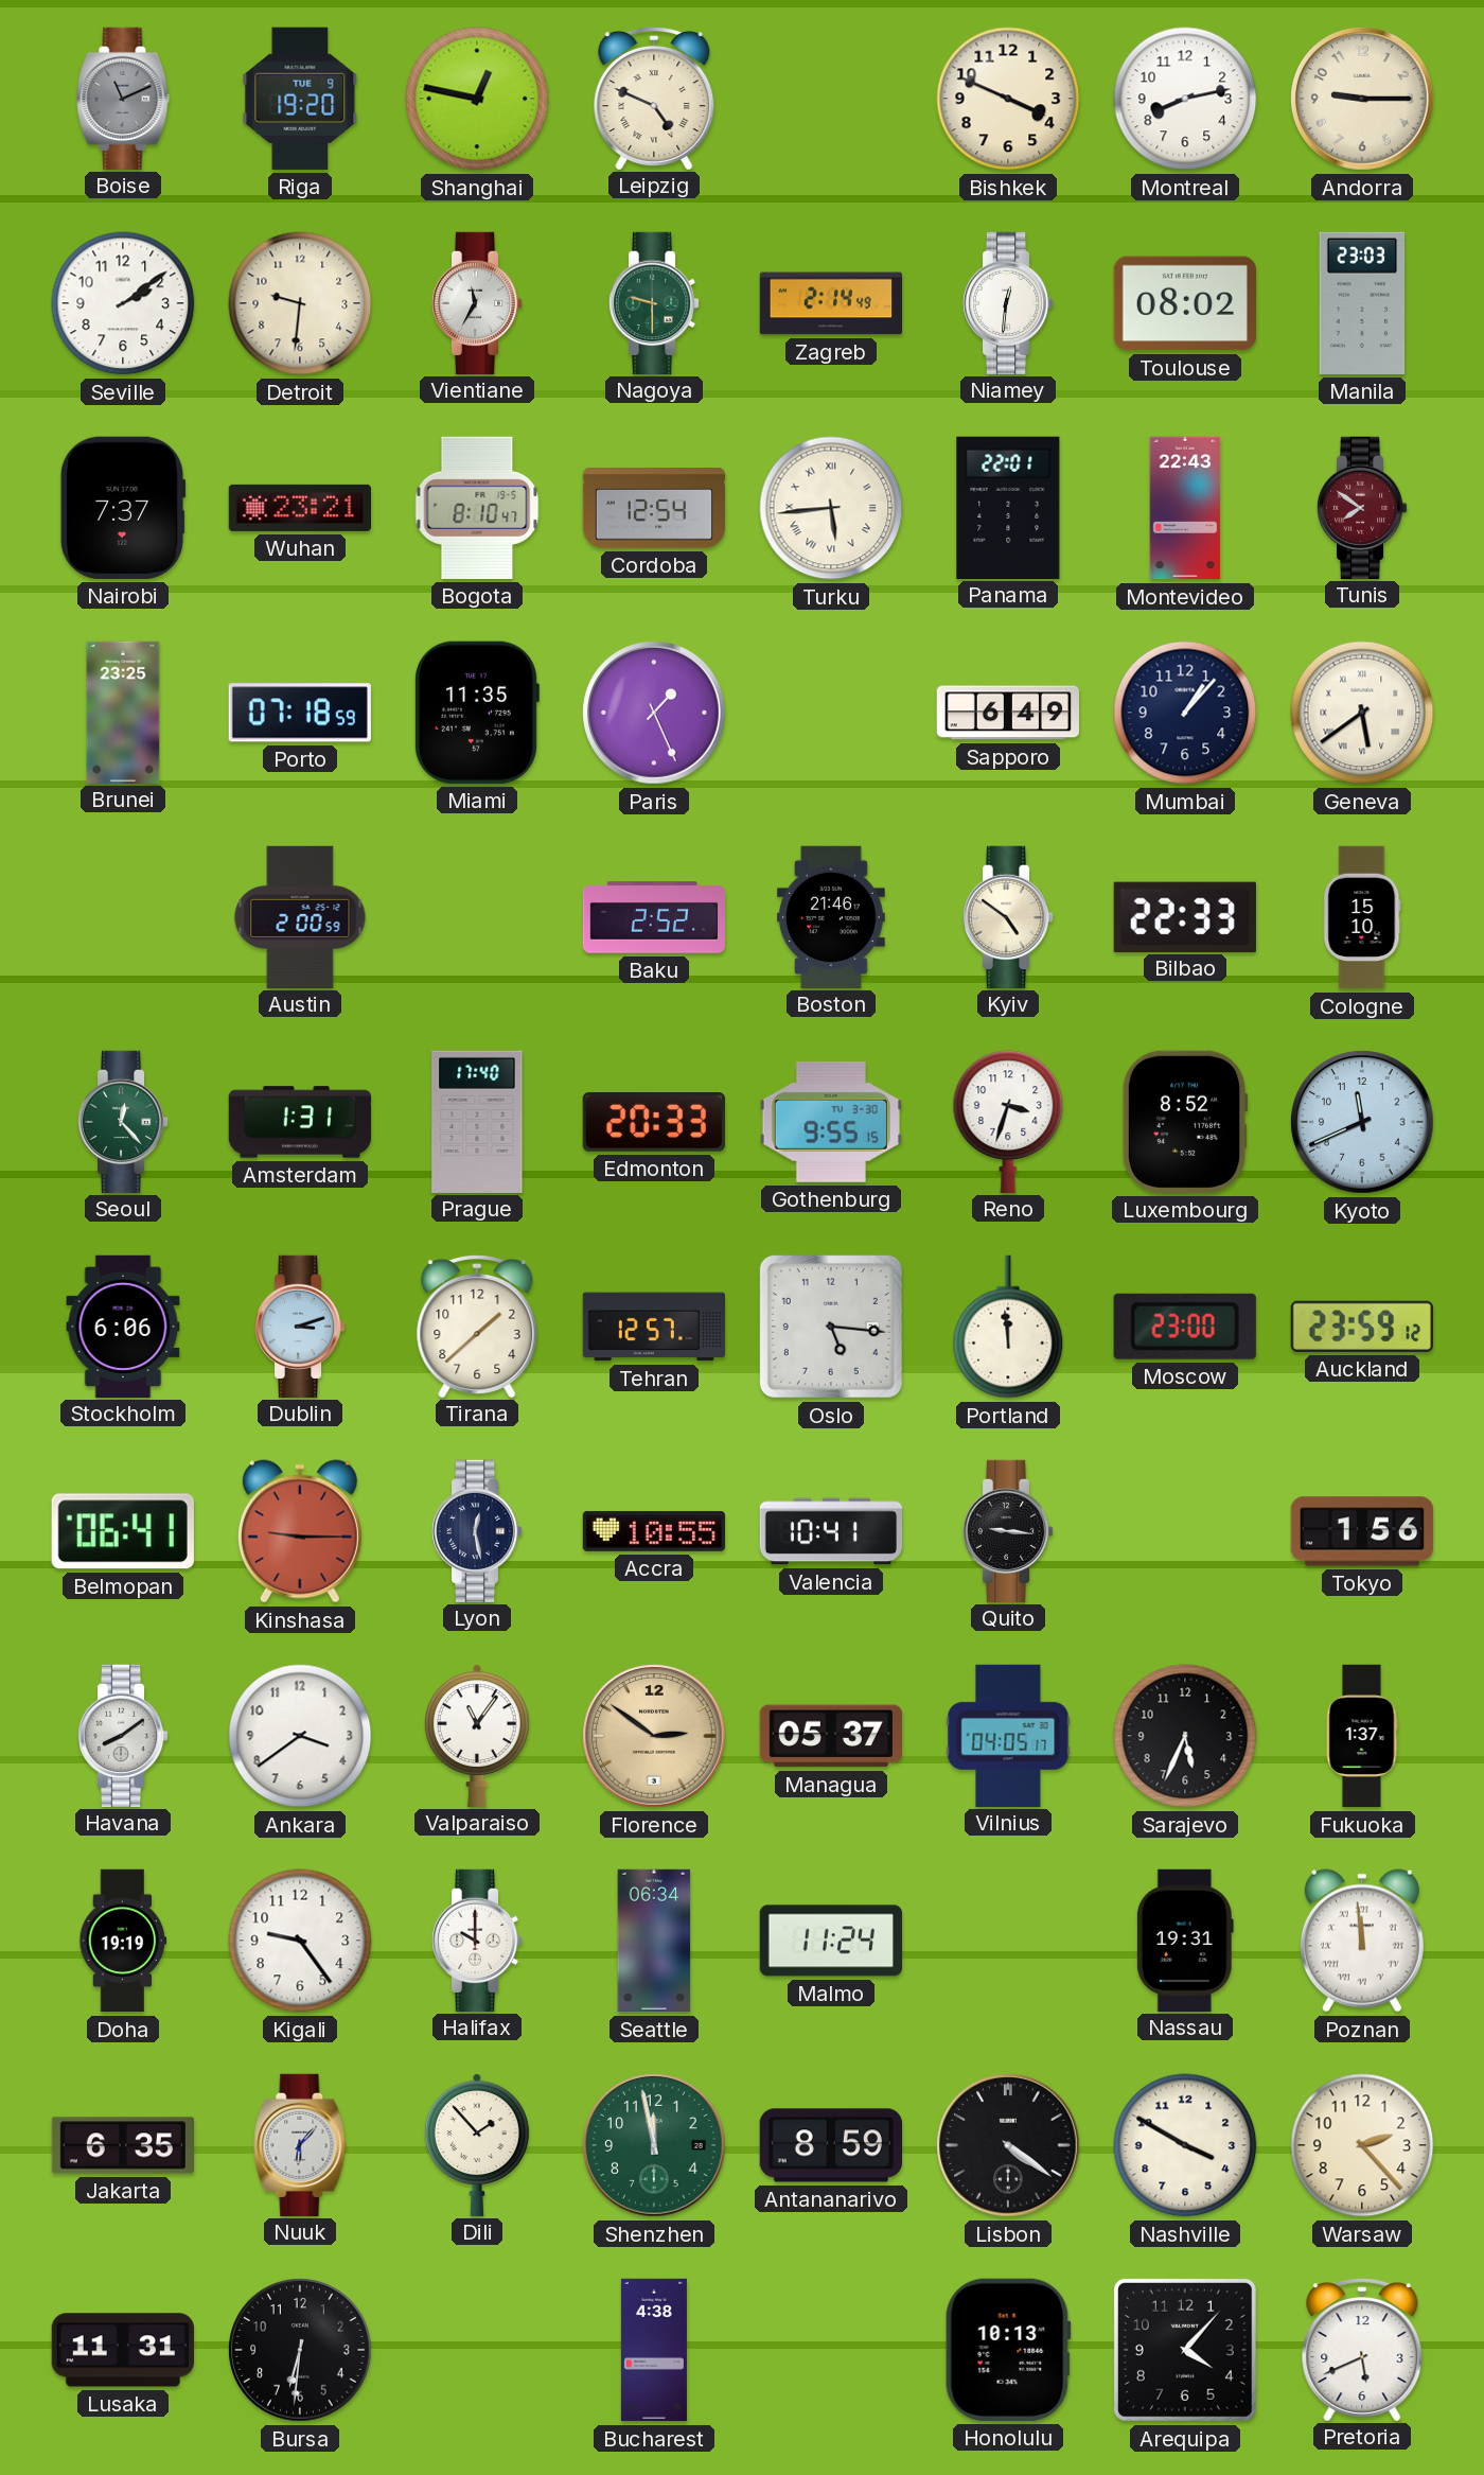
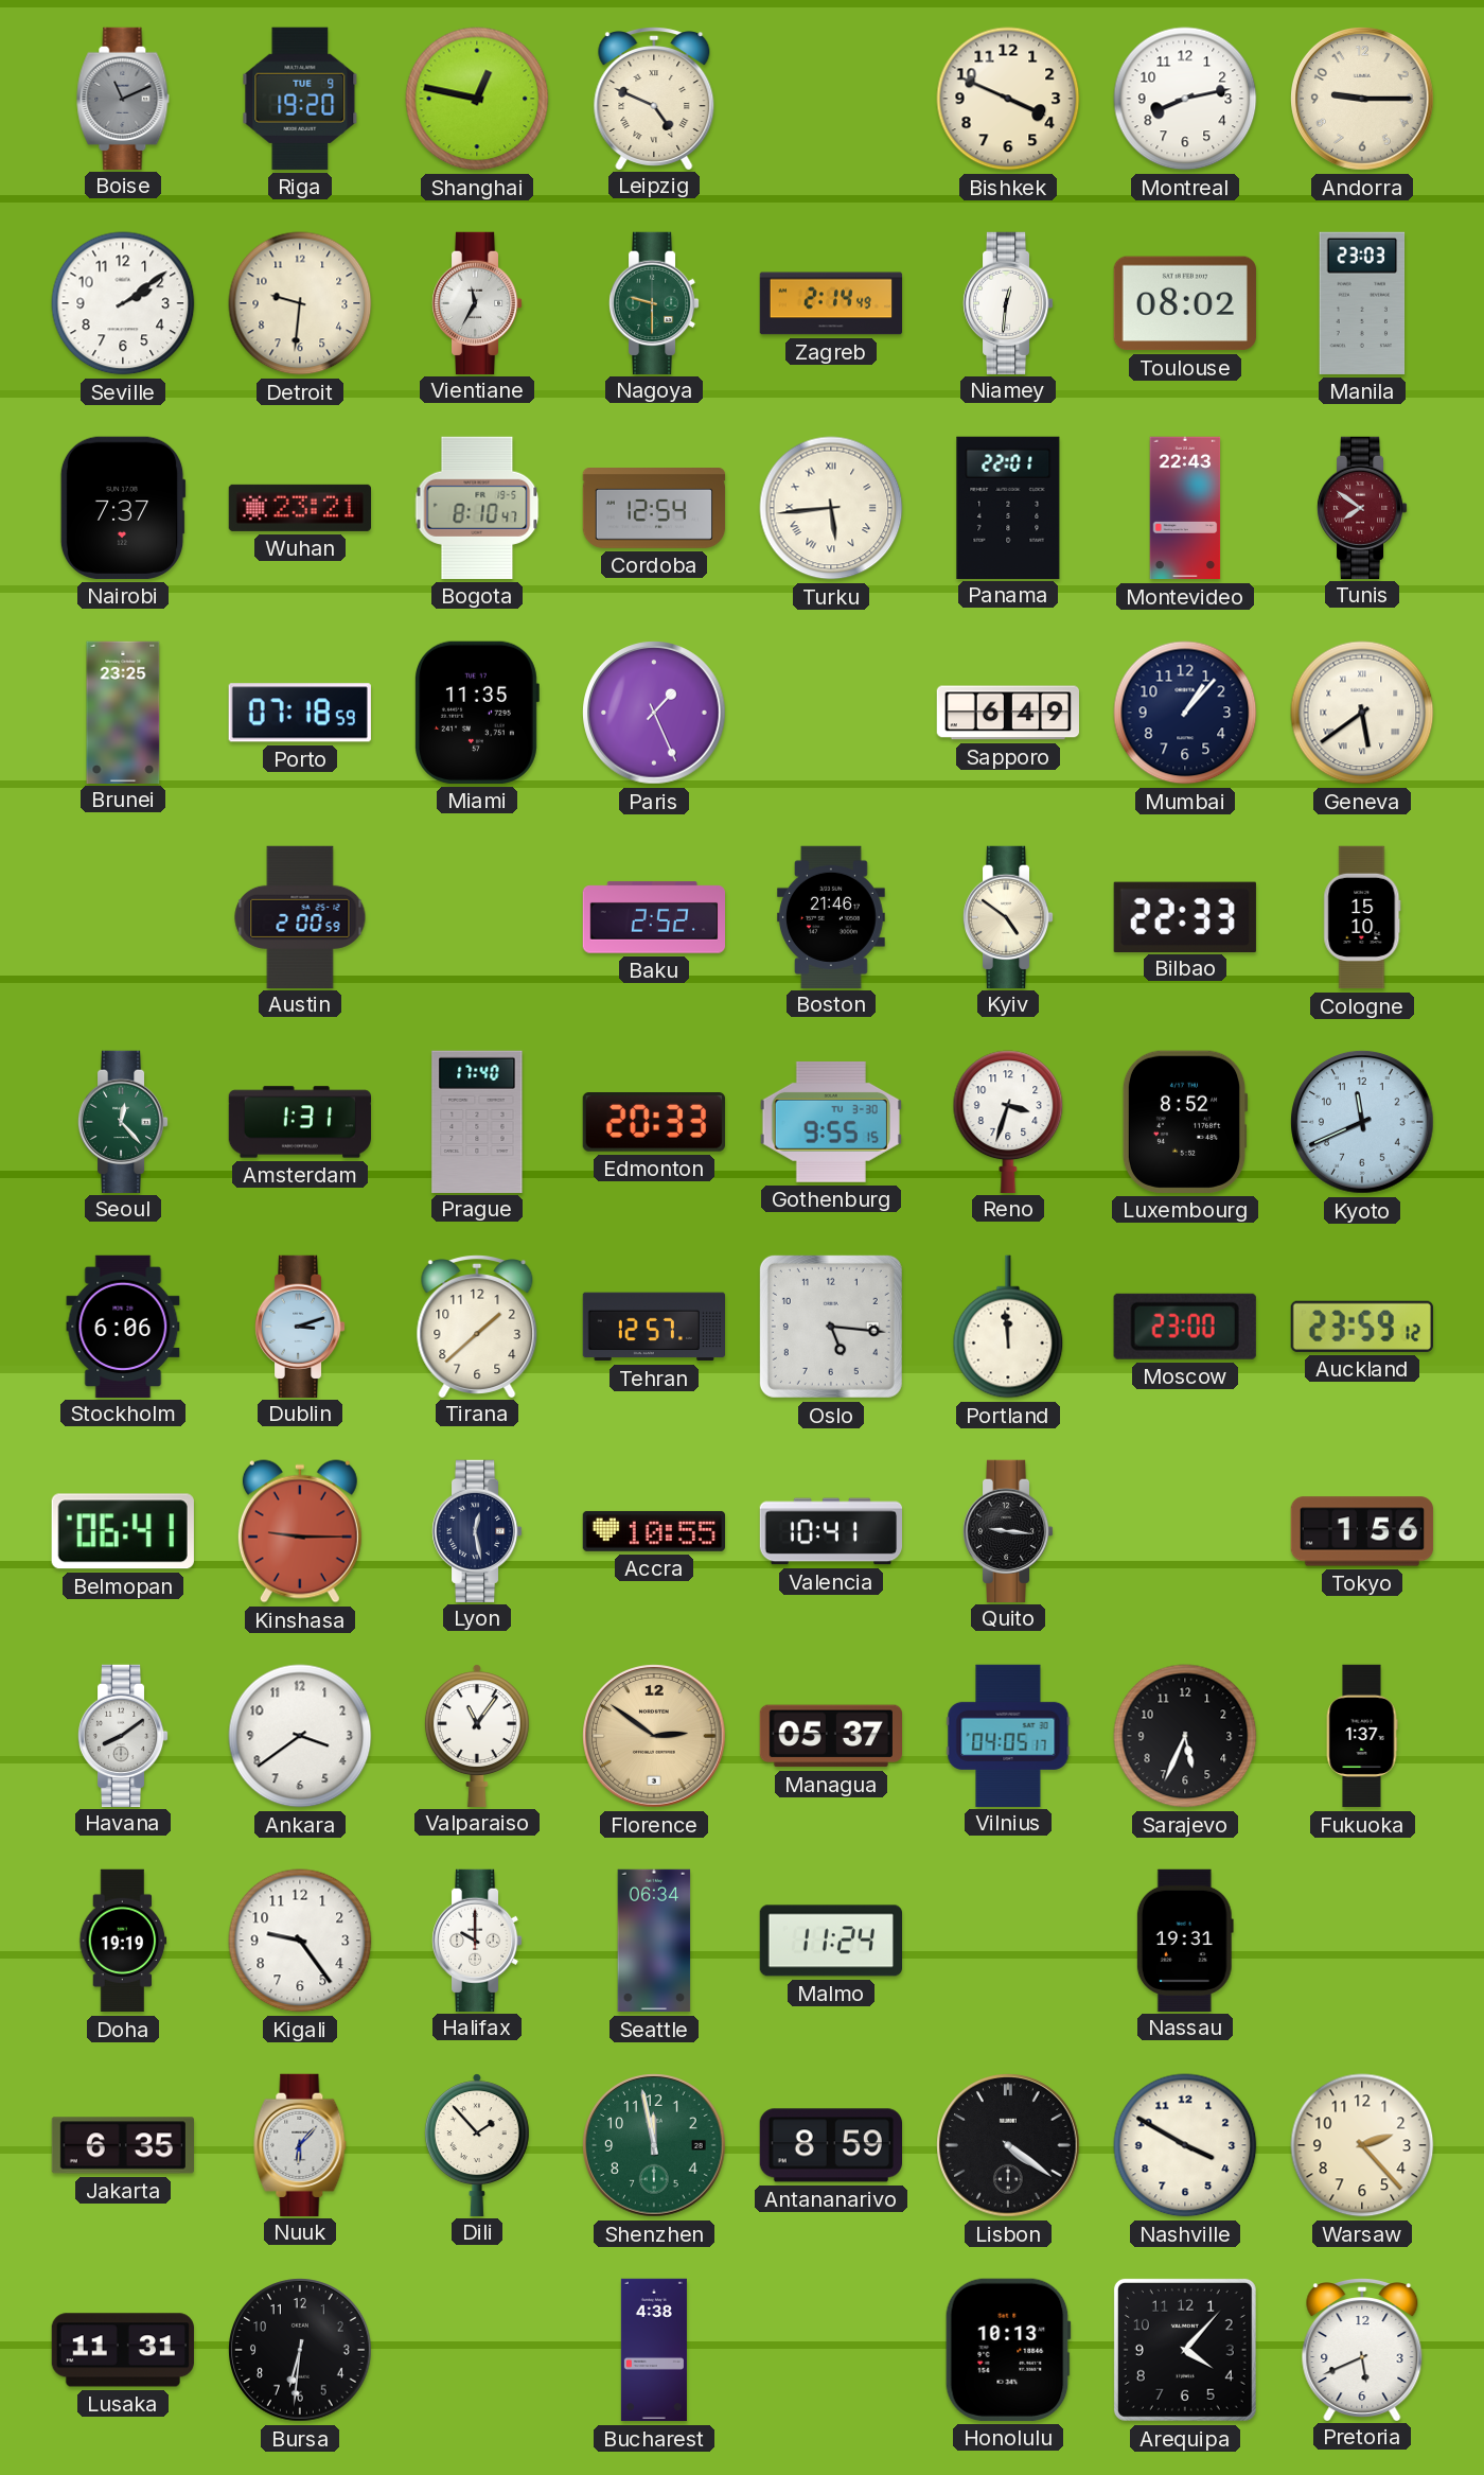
Poznan: 11:59 -> none (1362, 1941)
